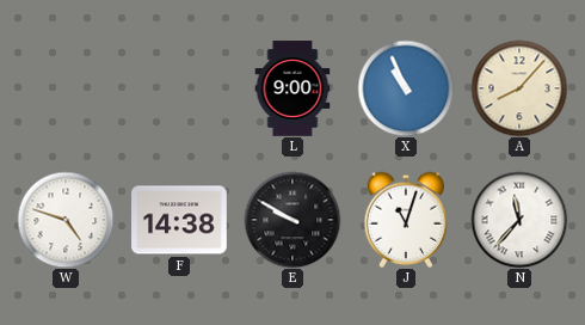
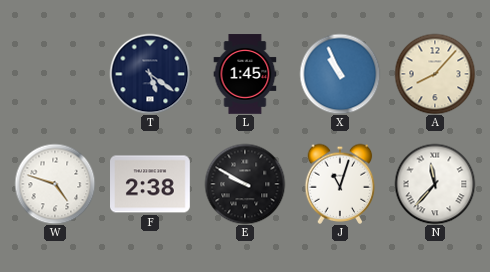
T: none -> 5:21 (150, 74)
L: 9:00 -> 1:45 (245, 74)
F: 14:38 -> 2:38 (151, 184)
